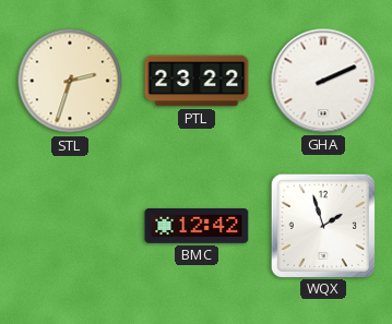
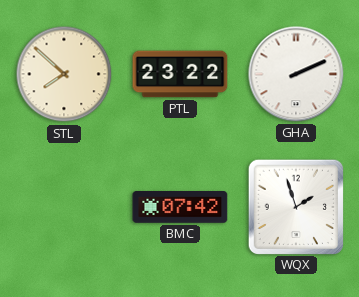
STL: 2:33 -> 7:52 (64, 74)
BMC: 12:42 -> 07:42 (180, 208)
